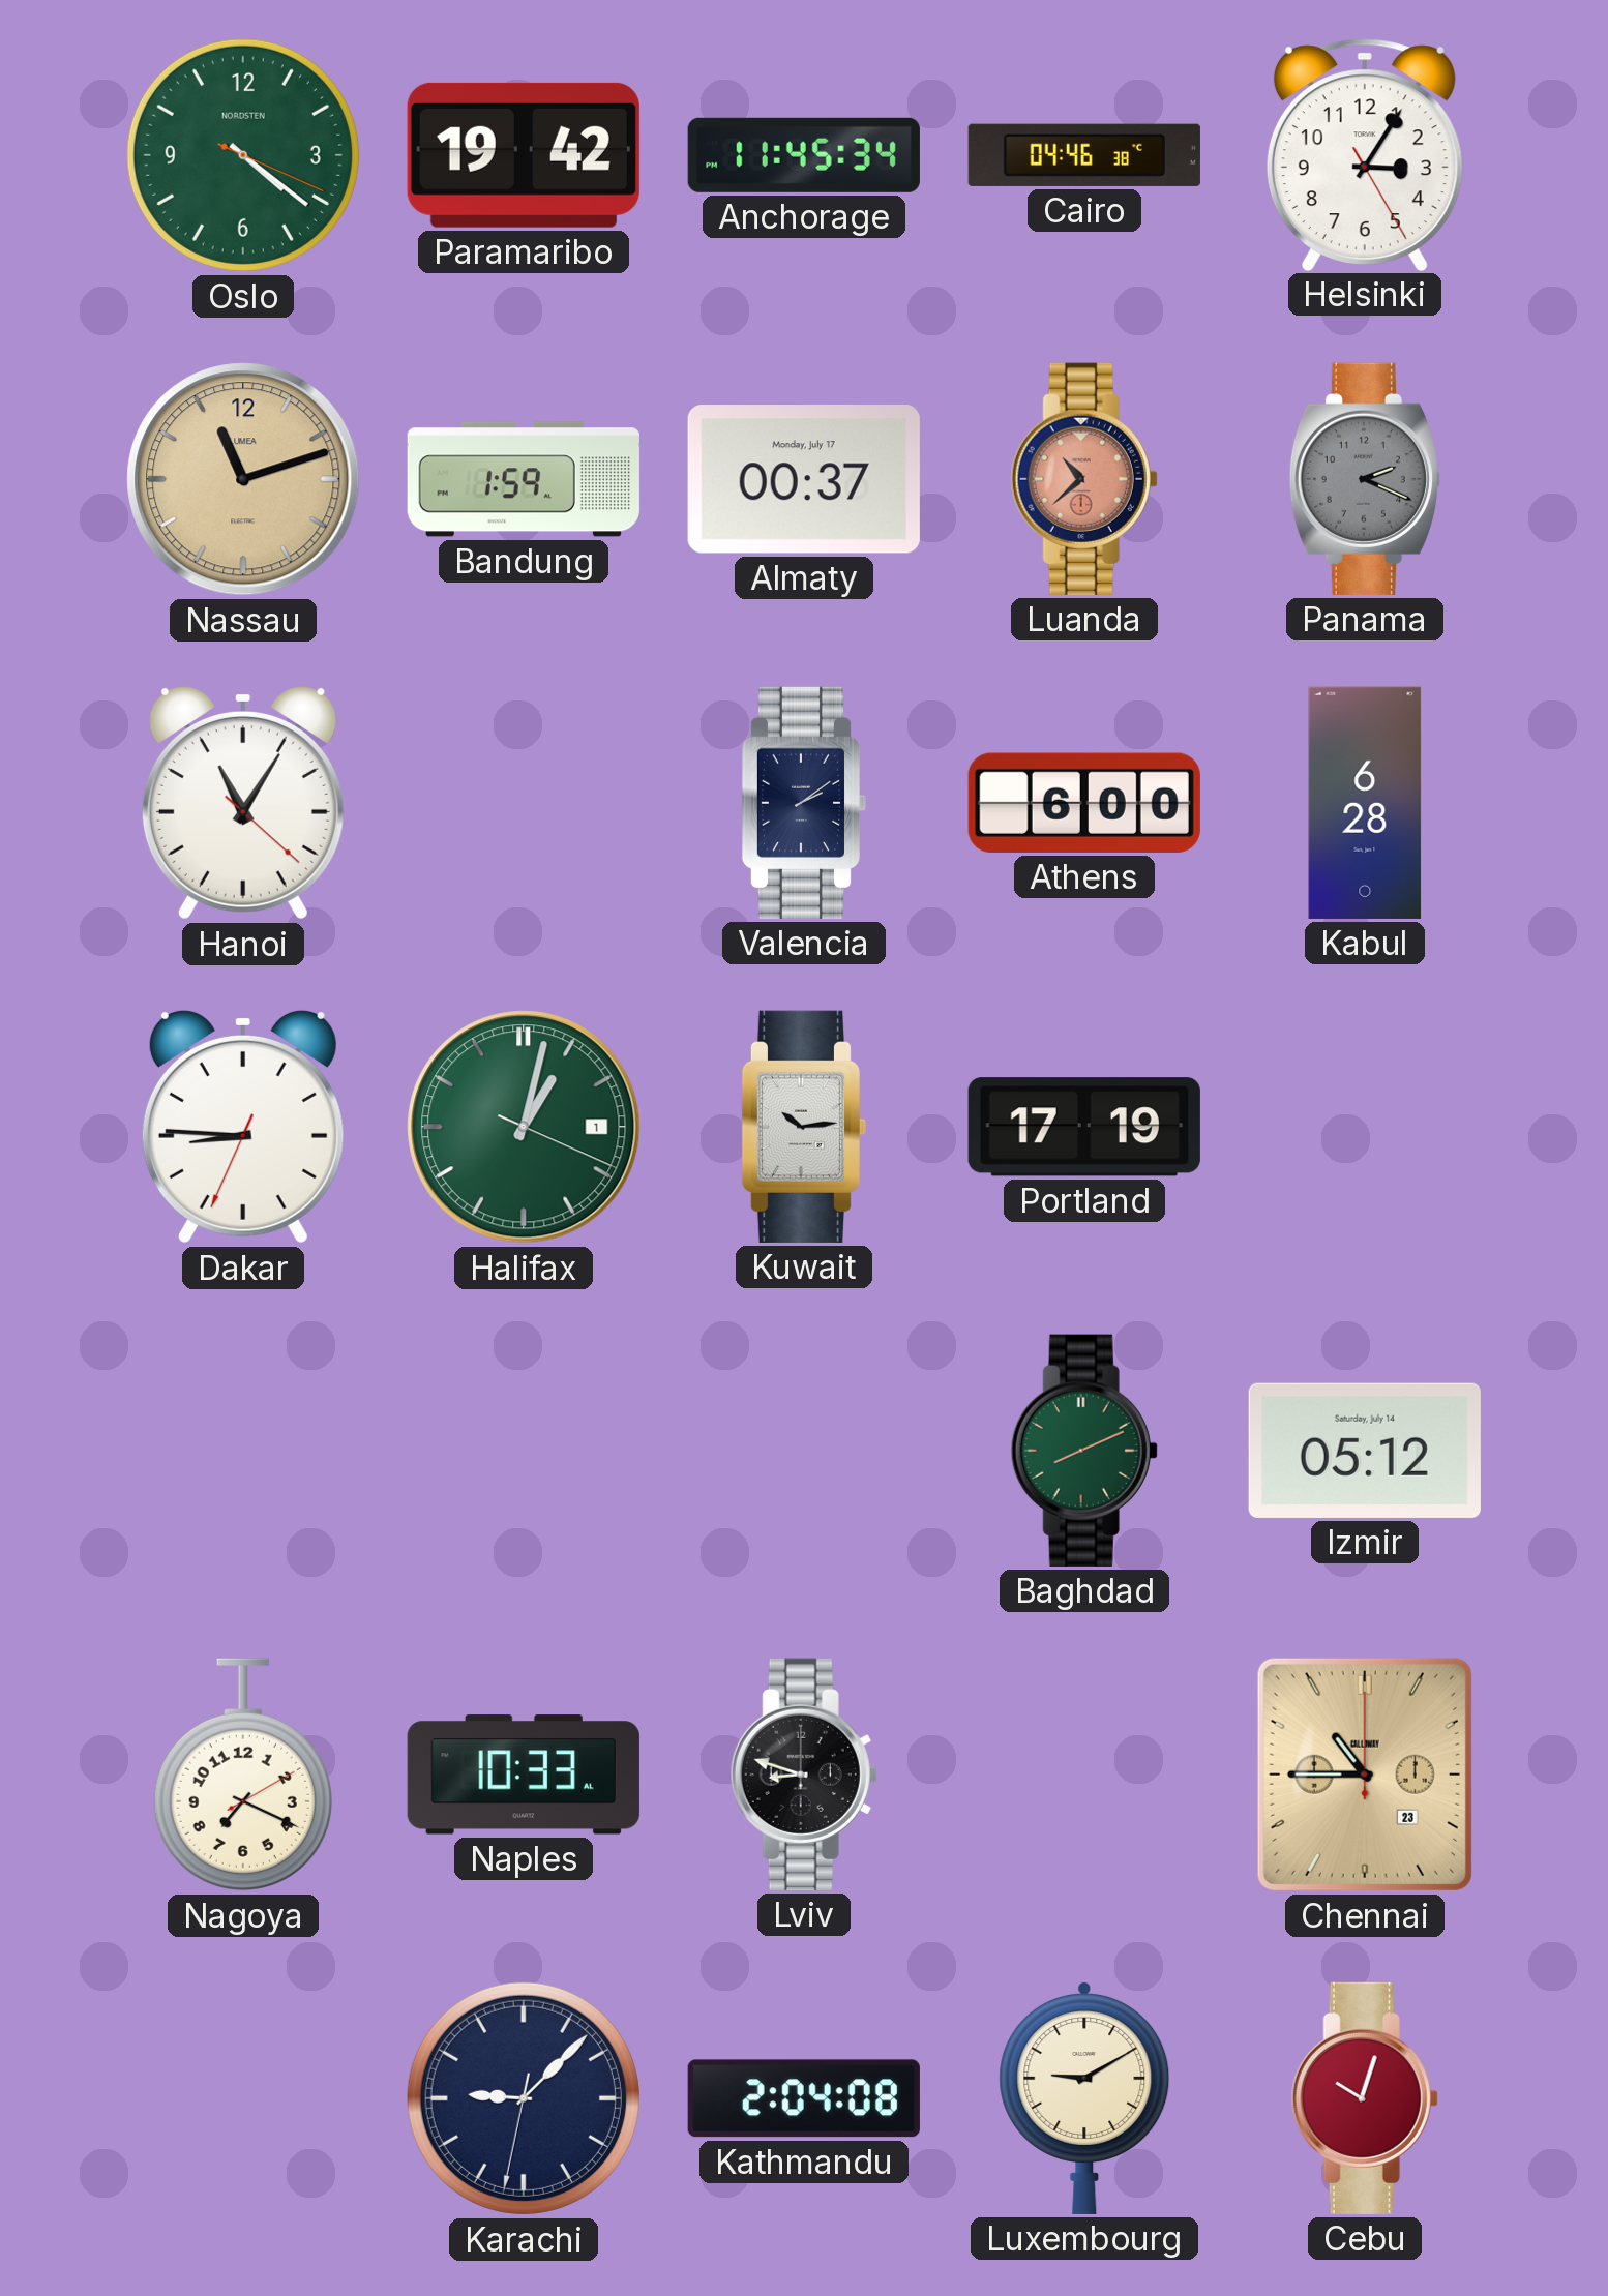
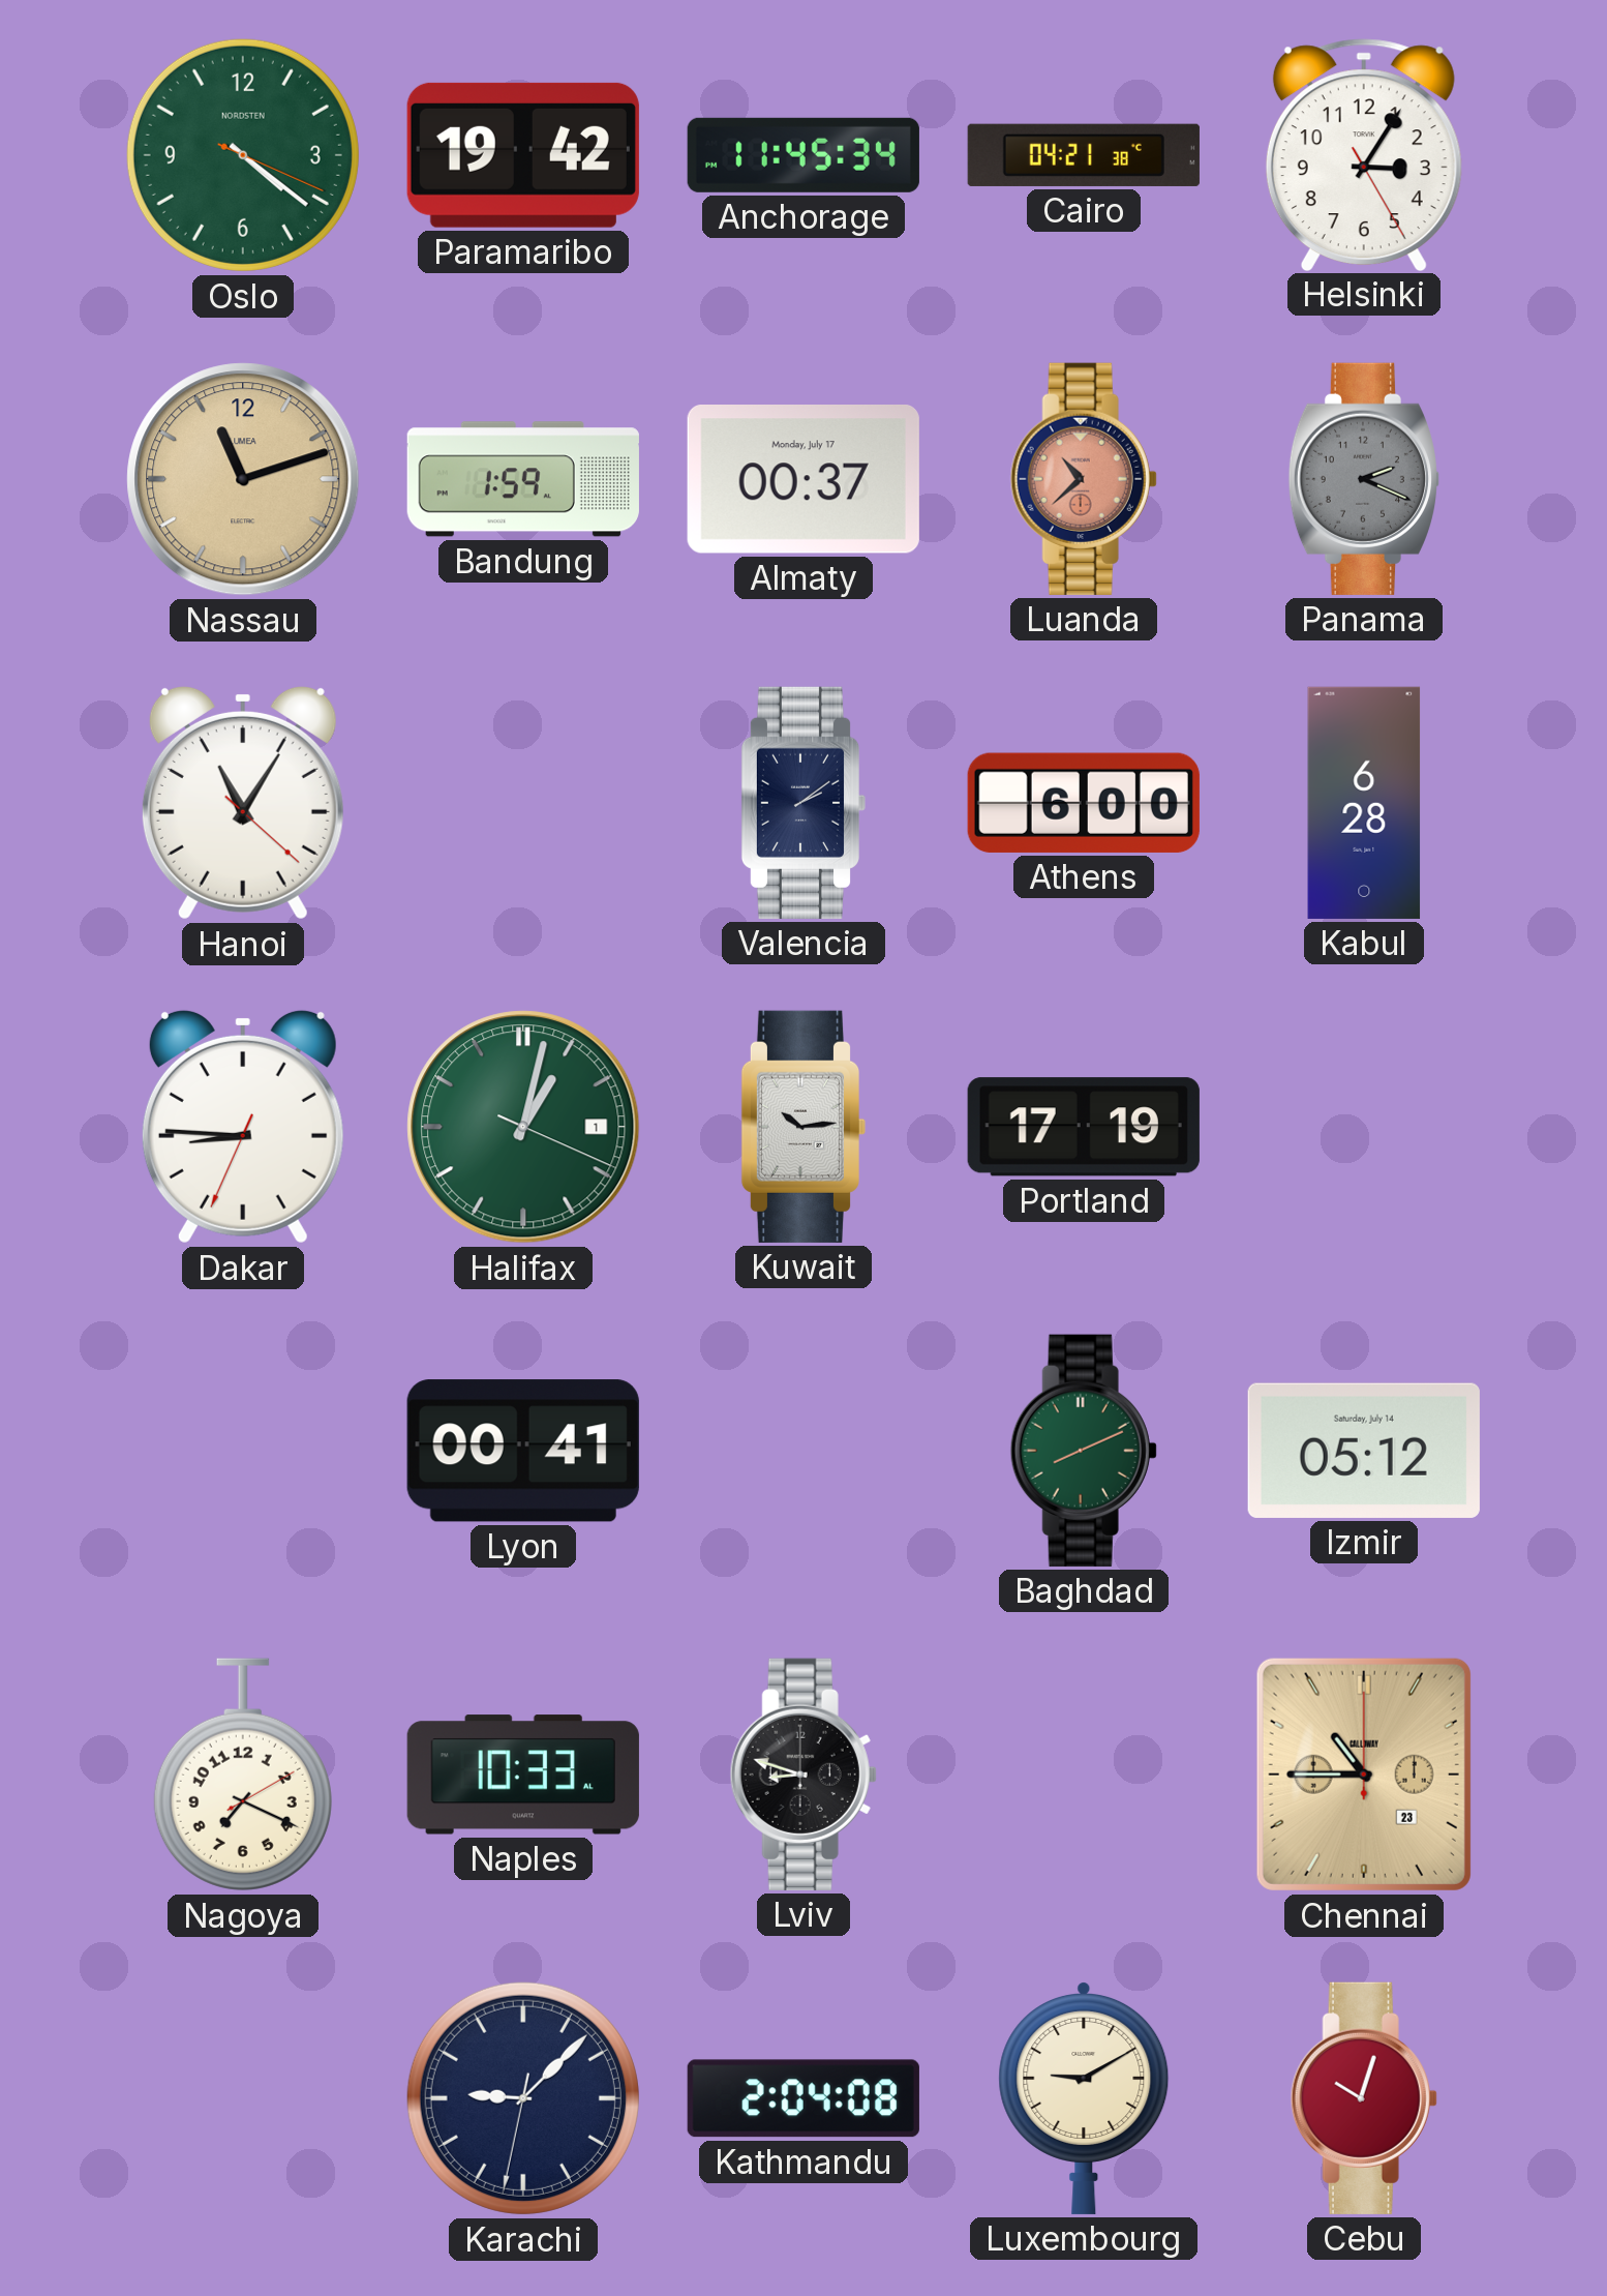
Cairo: 04:46 -> 04:21 (1084, 155)
Lyon: none -> 00:41 (523, 1451)
